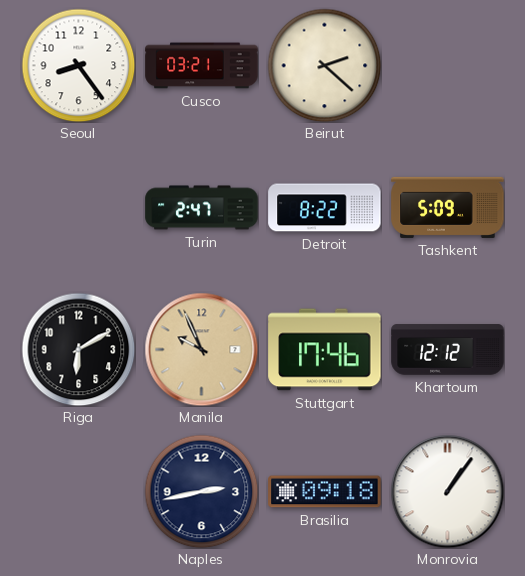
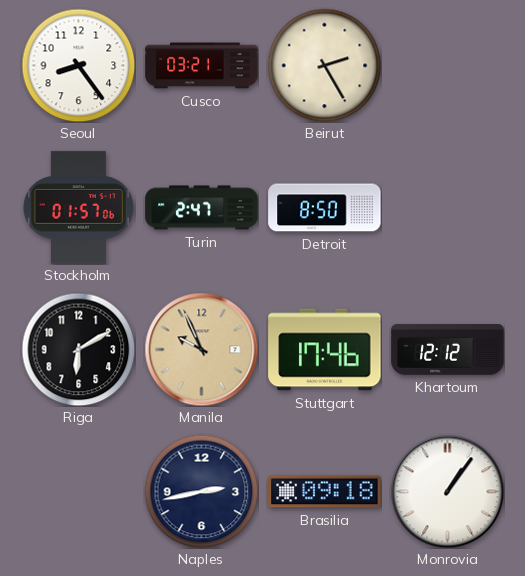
Beirut: 2:22 -> 2:25 (324, 65)
Stockholm: none -> 01:57 (78, 208)
Detroit: 8:22 -> 8:50 (325, 208)
Tashkent: 5:09 -> none (448, 207)
